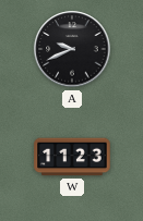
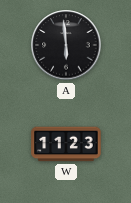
A: 9:41 -> 5:59 (66, 45)
